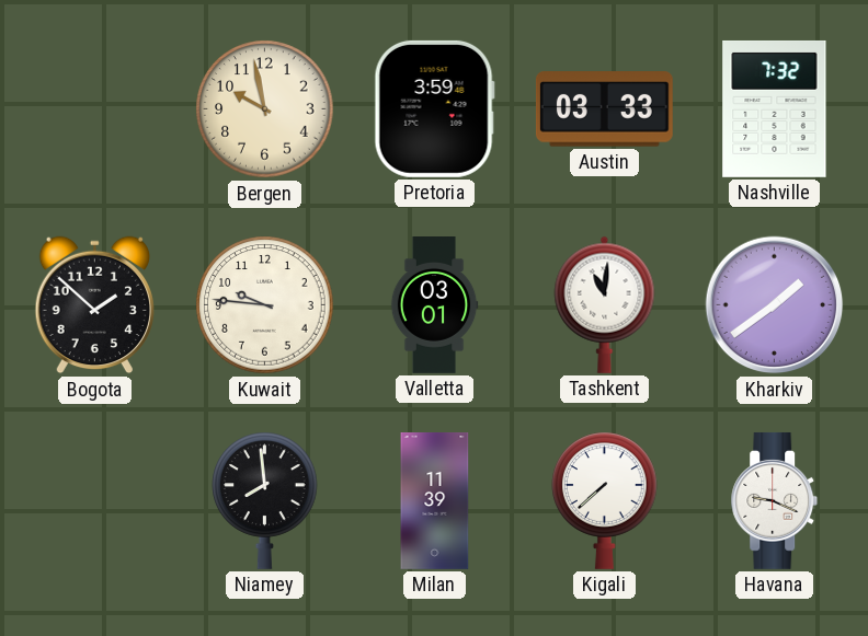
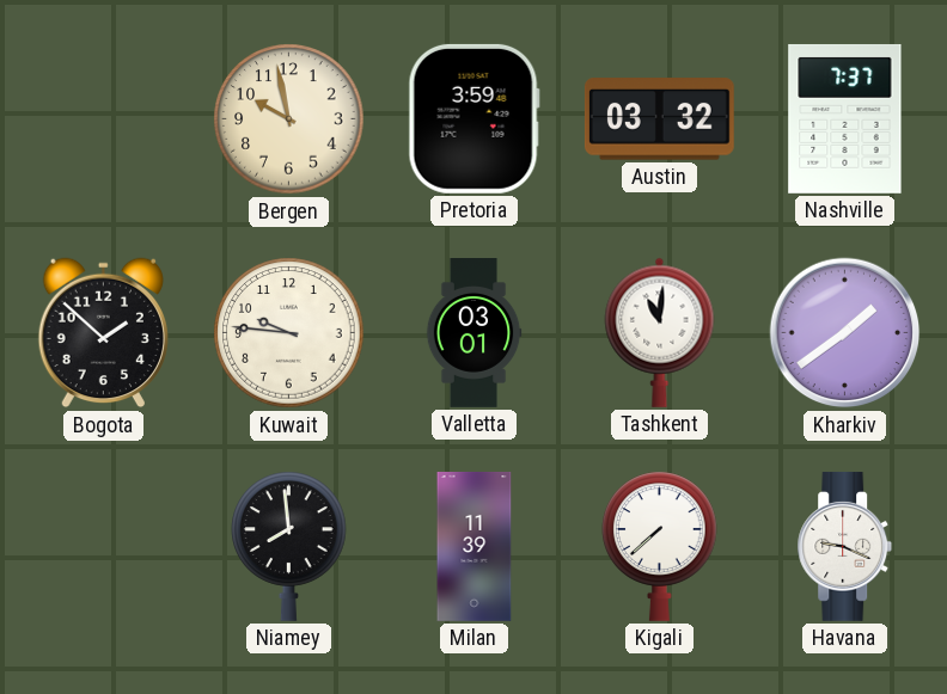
Austin: 03:33 -> 03:32 (659, 119)
Nashville: 7:32 -> 7:37 (845, 118)
